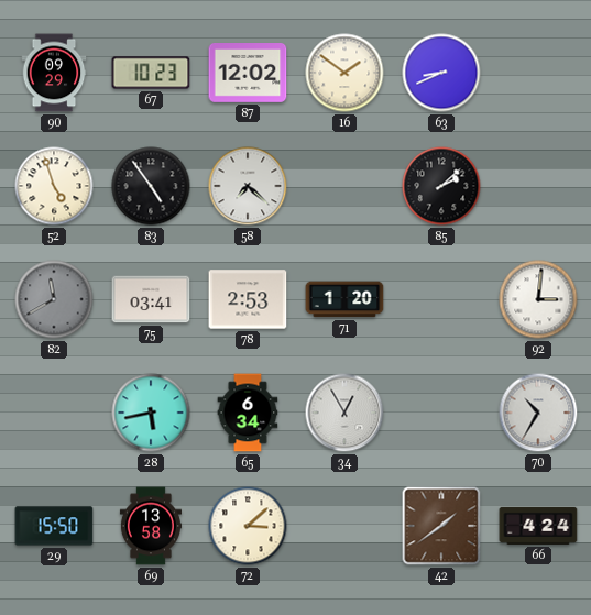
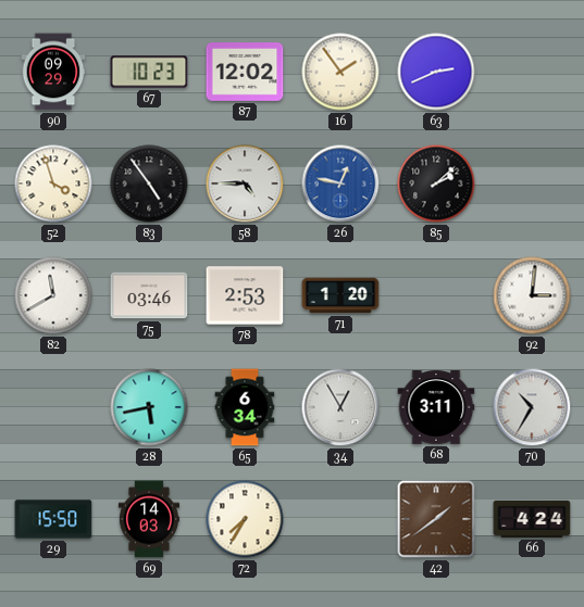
16: 1:51 -> 1:54 (340, 72)
63: 8:41 -> 2:41 (436, 72)
52: 4:57 -> 3:57 (53, 184)
58: 7:22 -> 4:45 (245, 184)
26: none -> 12:47 (340, 184)
82 dial: grey -> white (53, 295)
75: 03:41 -> 03:46 (149, 295)
68: none -> 3:11 (436, 408)
69: 13:58 -> 14:03 (149, 519)
72: 3:08 -> 7:35 (245, 519)
